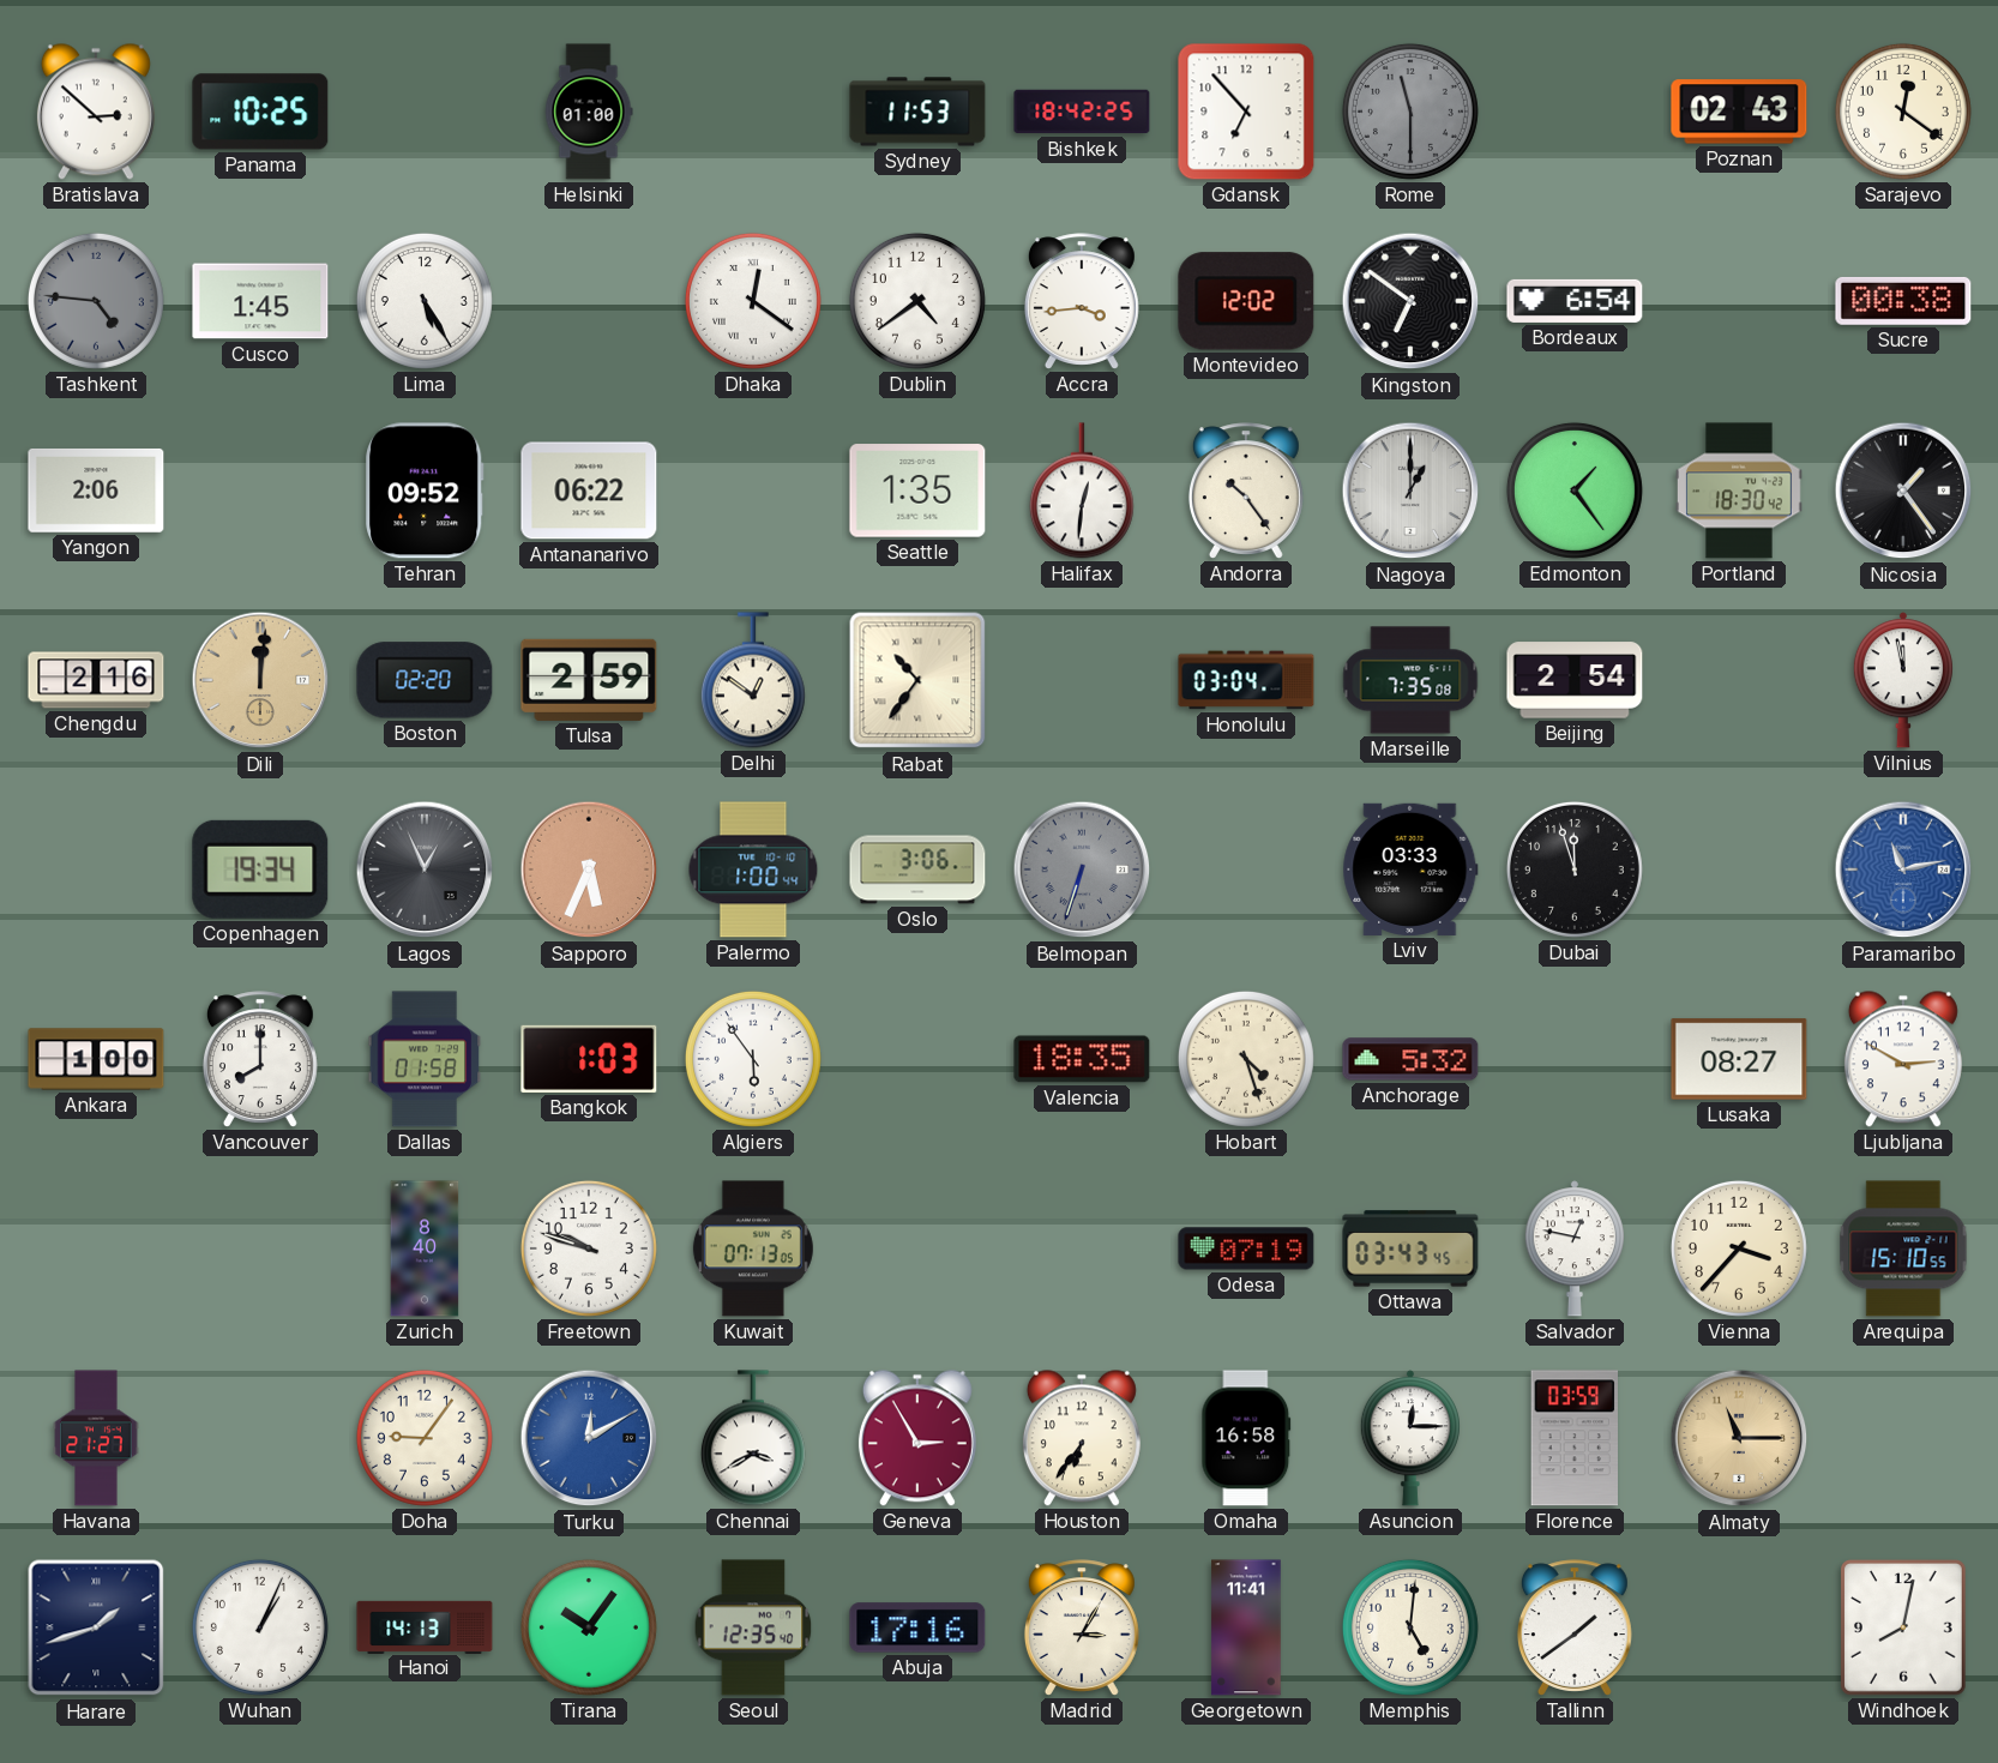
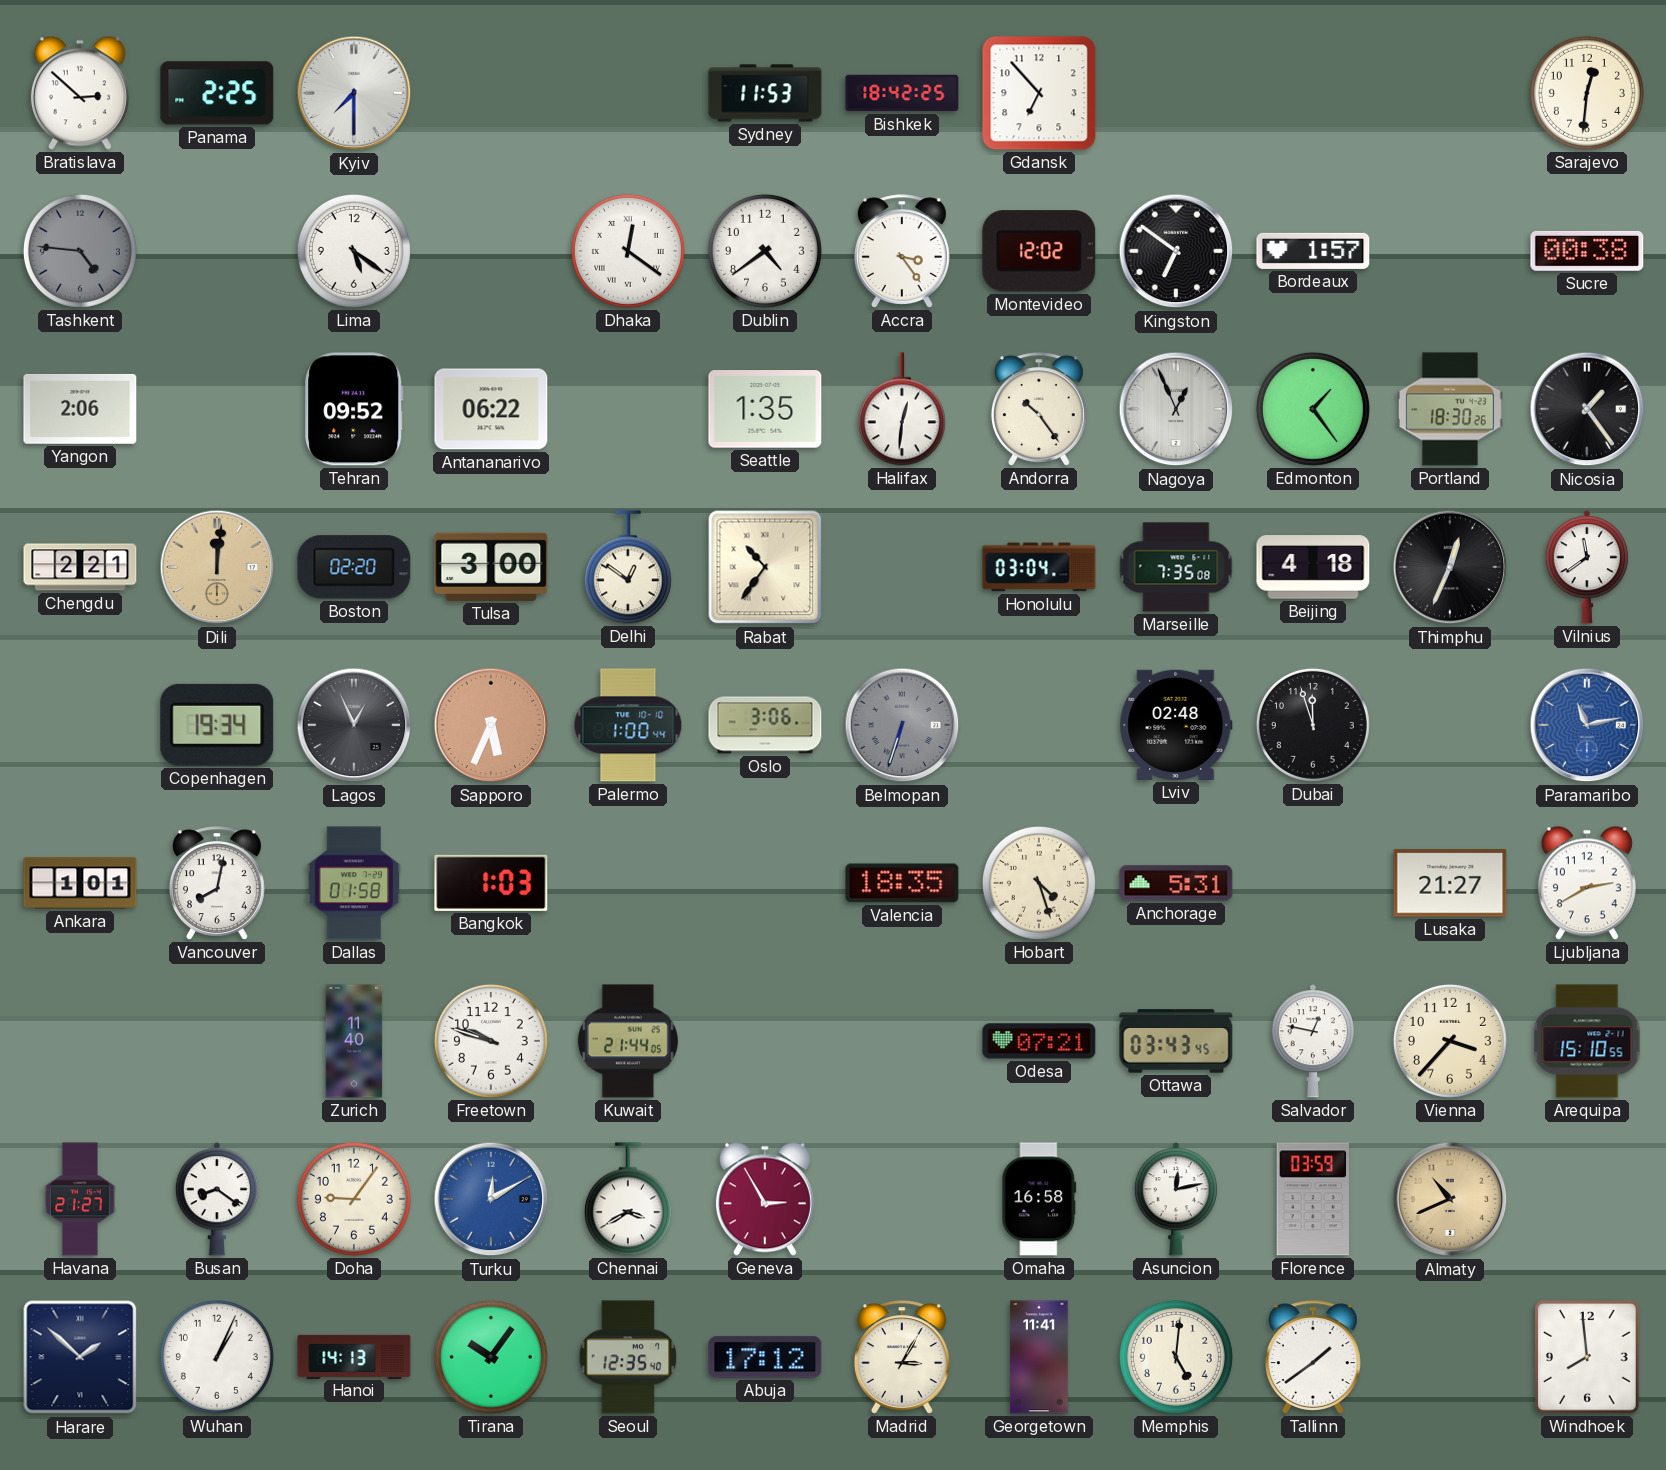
Panama: 10:25 -> 2:25 (217, 93)
Kyiv: none -> 7:30 (354, 93)
Helsinki: 01:00 -> none (589, 112)
Rome: 11:30 -> none (1410, 112)
Poznan: 02:43 -> none (1739, 112)
Sarajevo: 12:21 -> 12:31 (1587, 93)
Cusco: 1:45 -> none (260, 301)
Lima: 5:25 -> 5:21 (354, 251)
Accra: 3:44 -> 3:24 (902, 251)
Bordeaux: 6:54 -> 1:57 (1313, 251)
Nagoya: 1:00 -> 12:56 (1176, 409)
Portland: 18:30:42 -> 18:30:26 (1450, 409)
Chengdu: 2:16 -> 2:21 (80, 567)
Tulsa: 2:59 -> 3:00 (491, 567)
Beijing: 2:54 -> 4:18 (1313, 567)
Thimphu: none -> 12:34 (1450, 567)
Vilnius: 11:58 -> 11:39 (1587, 567)
Lviv: 03:33 -> 02:48 (1176, 725)
Ankara: 1:00 -> 1:01 (80, 883)
Vancouver: 8:00 -> 8:02 (217, 883)
Algiers: 5:54 -> none (753, 1059)
Anchorage: 5:32 -> 5:31 (1176, 883)
Lusaka: 08:27 -> 21:27 (1450, 883)
Ljubljana: 2:50 -> 2:40 (1587, 883)
Zurich: 8:40 -> 11:40 (354, 1041)
Kuwait: 07:13 -> 21:44 (628, 1041)
Odesa: 07:19 -> 07:21 (1039, 1041)
Busan: none -> 8:21 (217, 1199)
Houston: 6:36 -> none (1082, 1438)
Asuncion: 12:15 -> 12:13 (1176, 1199)
Almaty: 11:15 -> 10:41 (1450, 1199)
Harare: 1:42 -> 1:52 (80, 1357)
Abuja: 17:16 -> 17:12 (765, 1357)
Windhoek: 8:02 -> 7:59 (1587, 1357)
